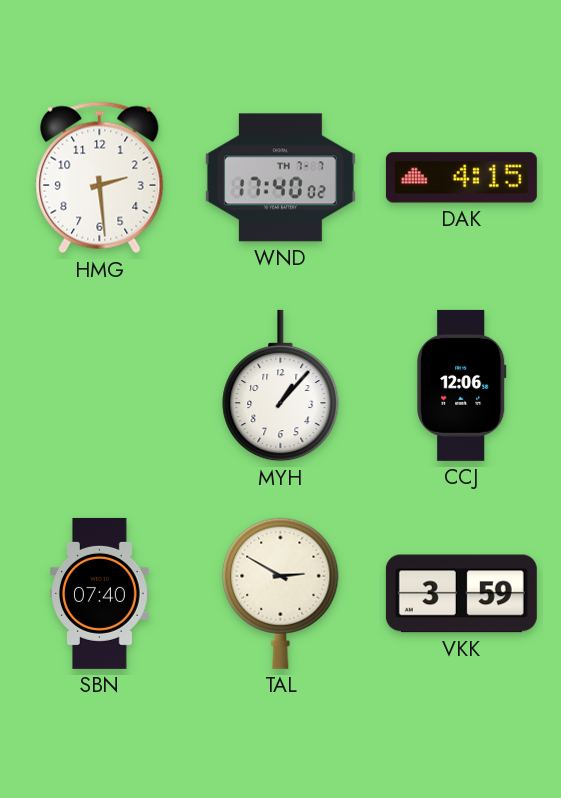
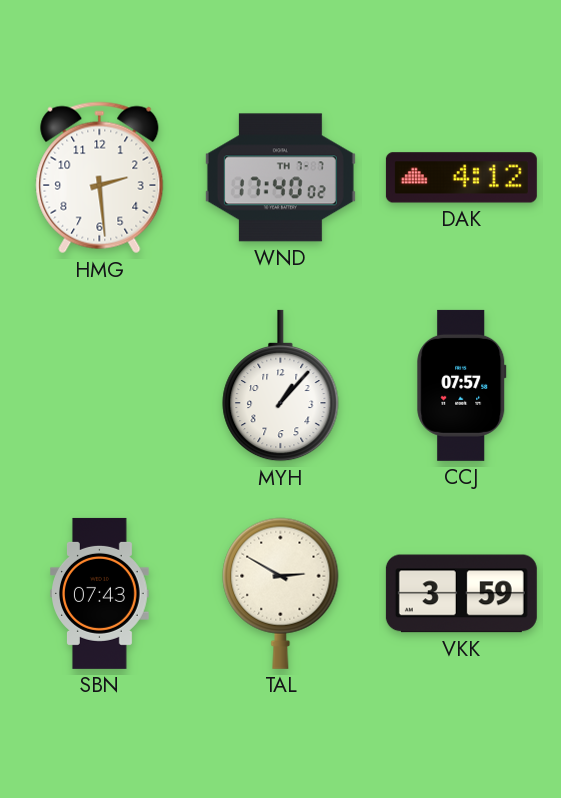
DAK: 4:15 -> 4:12 (461, 178)
CCJ: 12:06 -> 07:57 (462, 385)
SBN: 07:40 -> 07:43 (100, 593)
